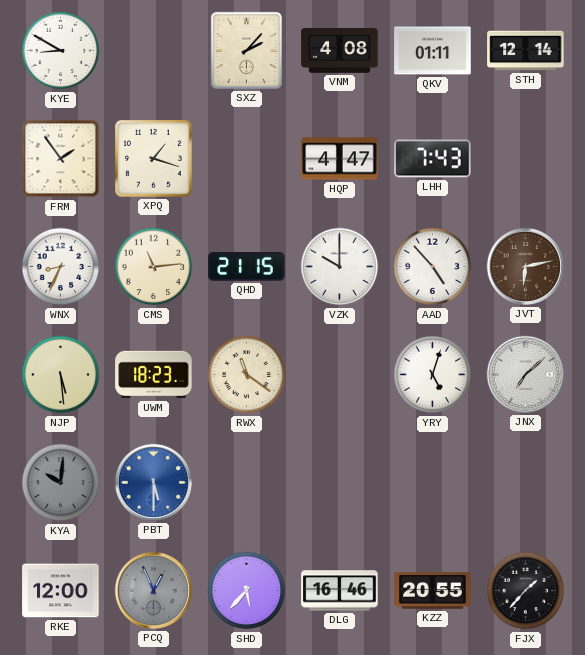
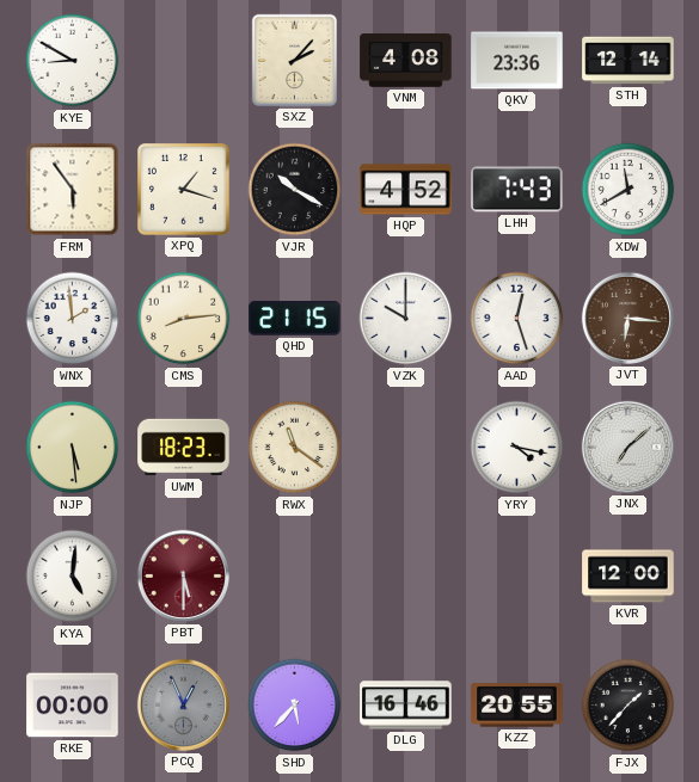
QKV: 01:11 -> 23:36 (517, 61)
FRM: 1:54 -> 5:54 (73, 190)
VJR: none -> 10:20 (295, 190)
HQP: 4:47 -> 4:52 (406, 190)
XDW: none -> 11:40 (629, 190)
WNX: 8:34 -> 1:59 (73, 319)
CMS: 11:14 -> 8:14 (184, 319)
AAD: 4:53 -> 12:27 (517, 319)
JVT: 6:13 -> 6:16 (627, 318)
YRY: 5:03 -> 4:17 (517, 448)
KYA: 10:01 -> 5:01 (73, 577)
KYA dial: grey -> white (73, 577)
PBT dial: blue -> burgundy (183, 575)
KVR: none -> 12:00 (629, 577)
RKE: 12:00 -> 00:00 (73, 706)
